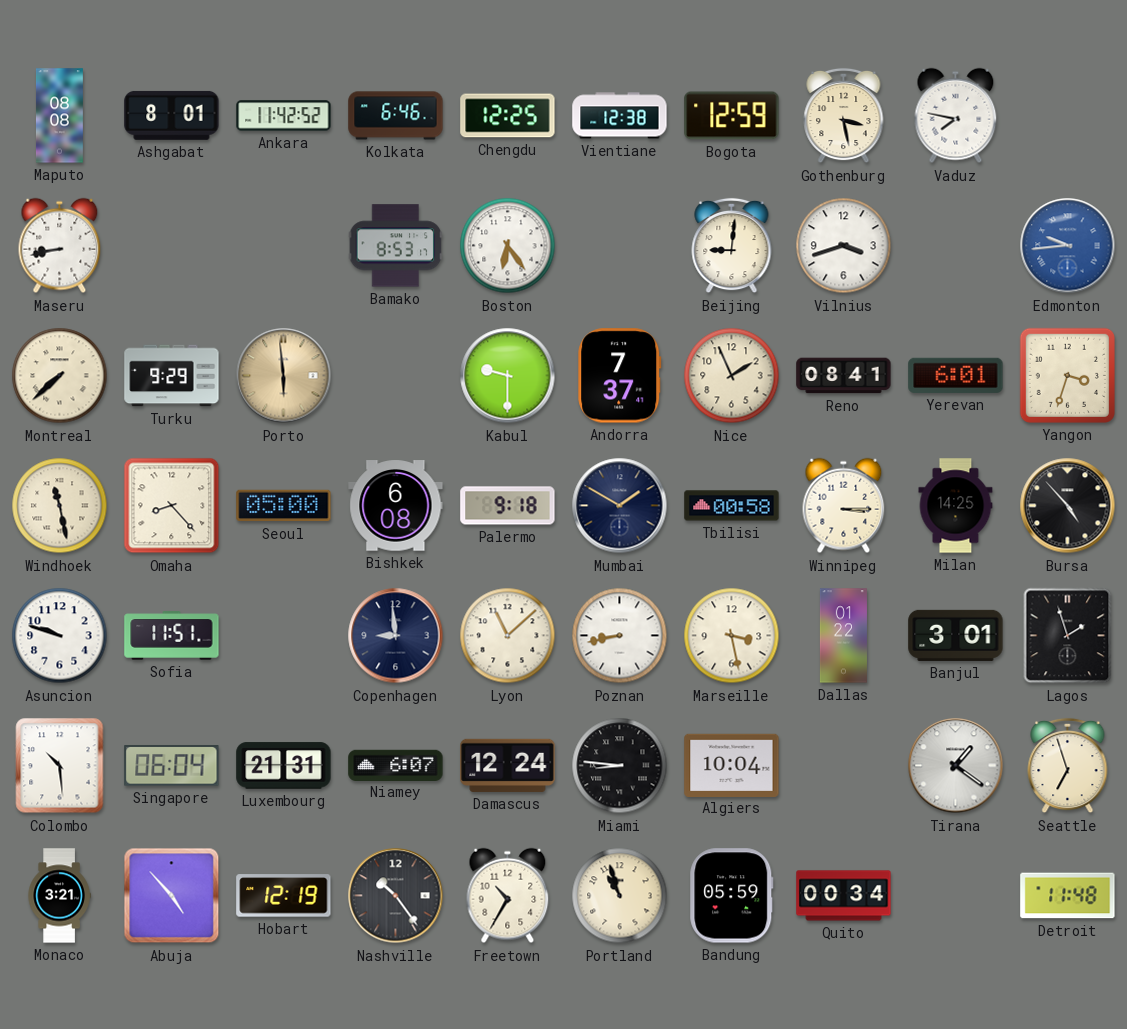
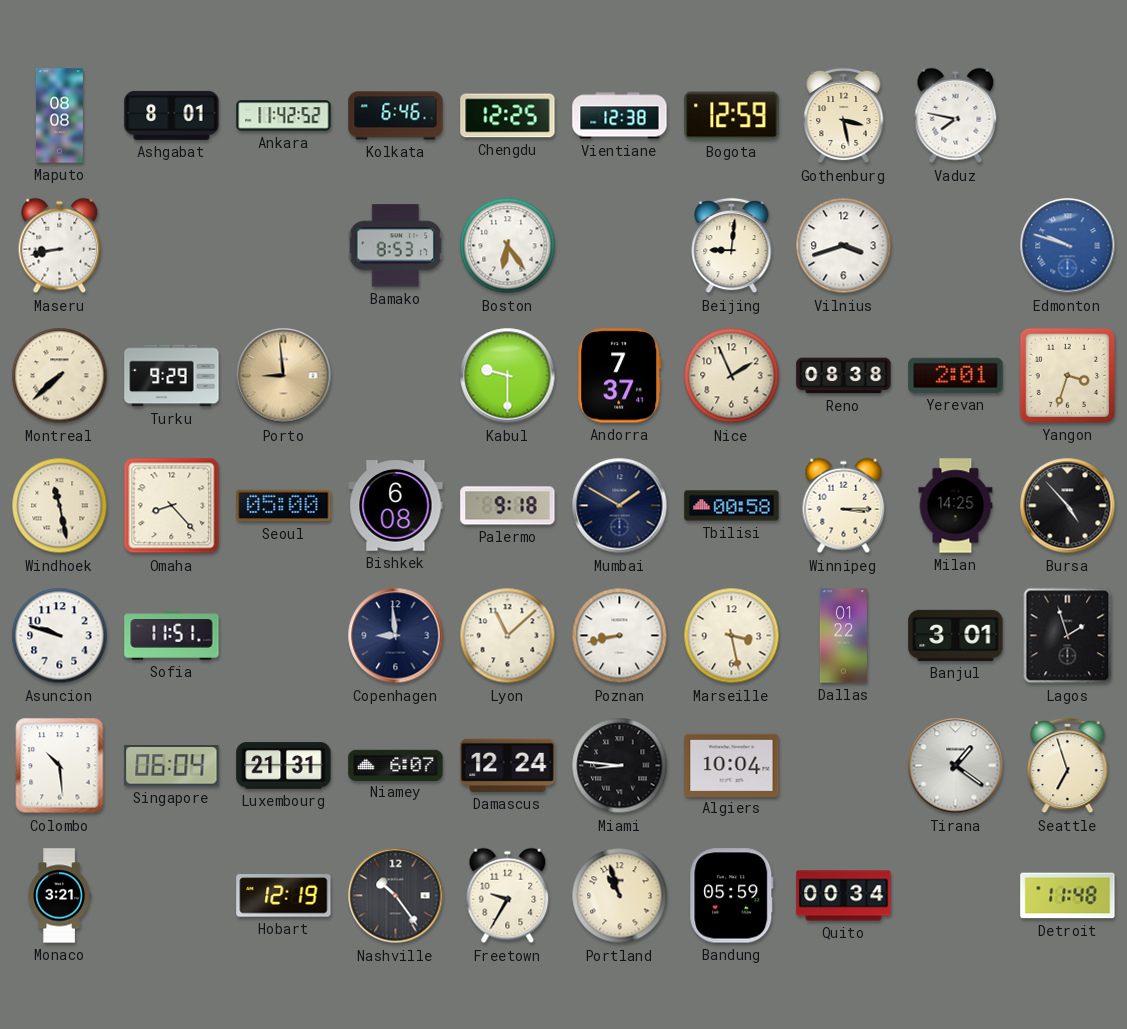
Edmonton: 9:44 -> 9:48 (1068, 246)
Porto: 5:59 -> 8:59 (284, 376)
Reno: 08:41 -> 08:38 (844, 376)
Yerevan: 6:01 -> 2:01 (956, 375)
Abuja: 4:53 -> none (172, 896)
Freetown: 10:35 -> 9:35 (508, 896)
